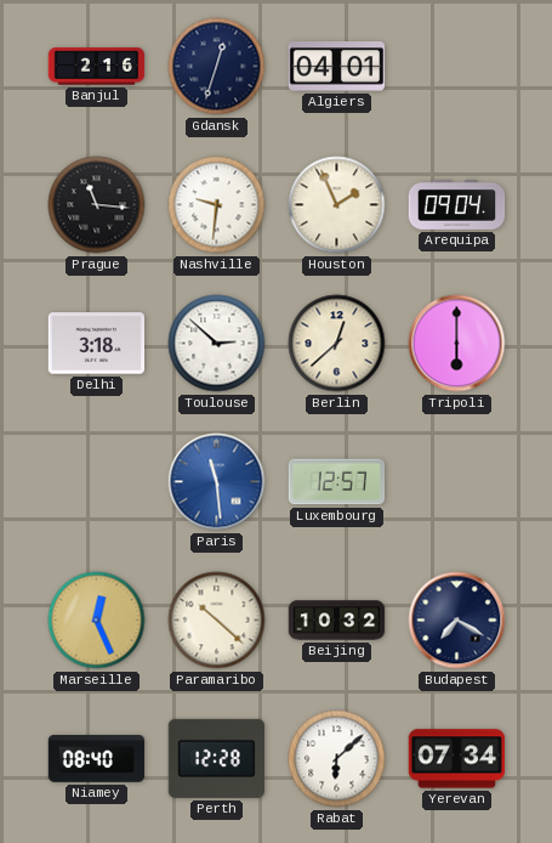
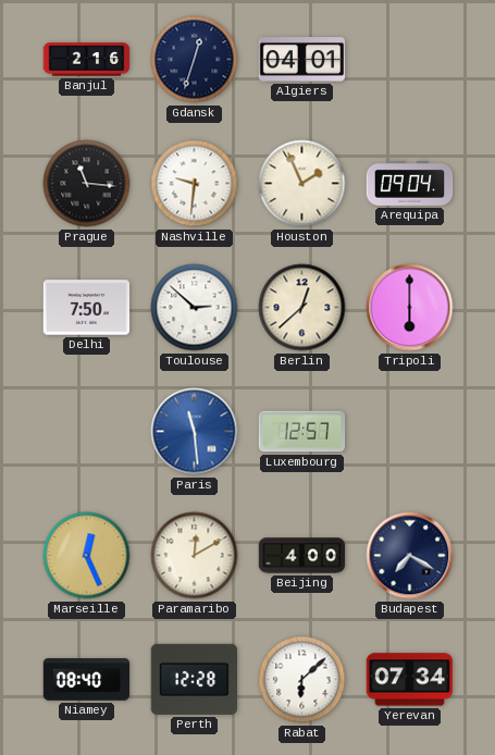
Delhi: 3:18 -> 7:50 (87, 308)
Paramaribo: 10:22 -> 12:10 (195, 556)
Beijing: 10:32 -> 4:00 (302, 556)
